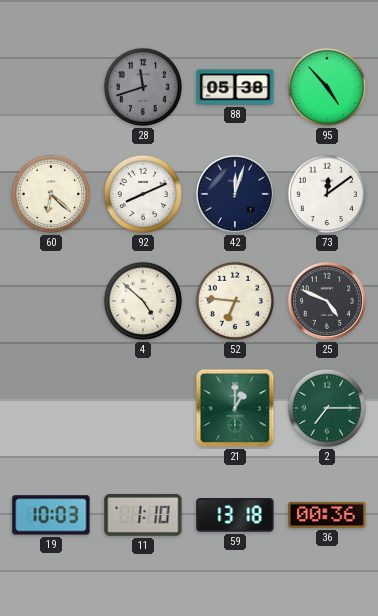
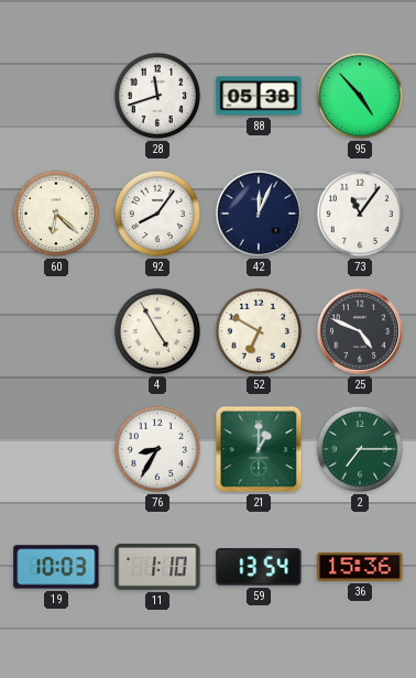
28 dial: grey -> white (157, 96)
92: 8:11 -> 8:06 (157, 214)
42: 12:03 -> 12:04 (259, 214)
73: 12:09 -> 11:06 (360, 214)
4: 4:52 -> 4:55 (157, 331)
52: 6:46 -> 6:50 (259, 331)
76: none -> 8:35 (157, 449)
59: 13:18 -> 13:54 (259, 567)
36: 00:36 -> 15:36 (360, 567)
